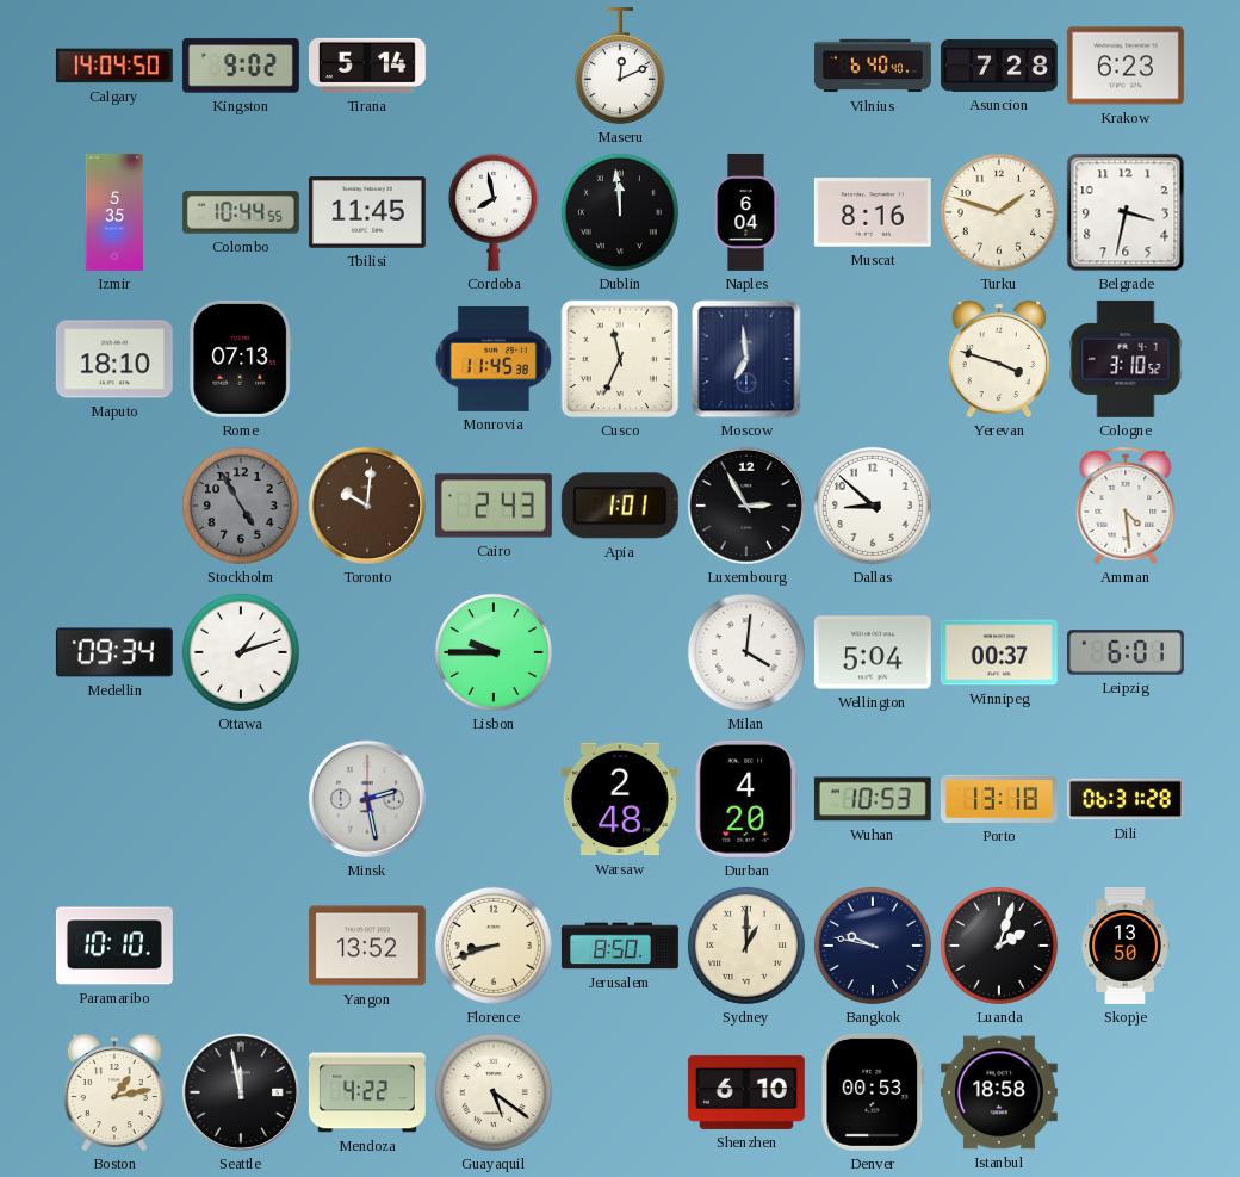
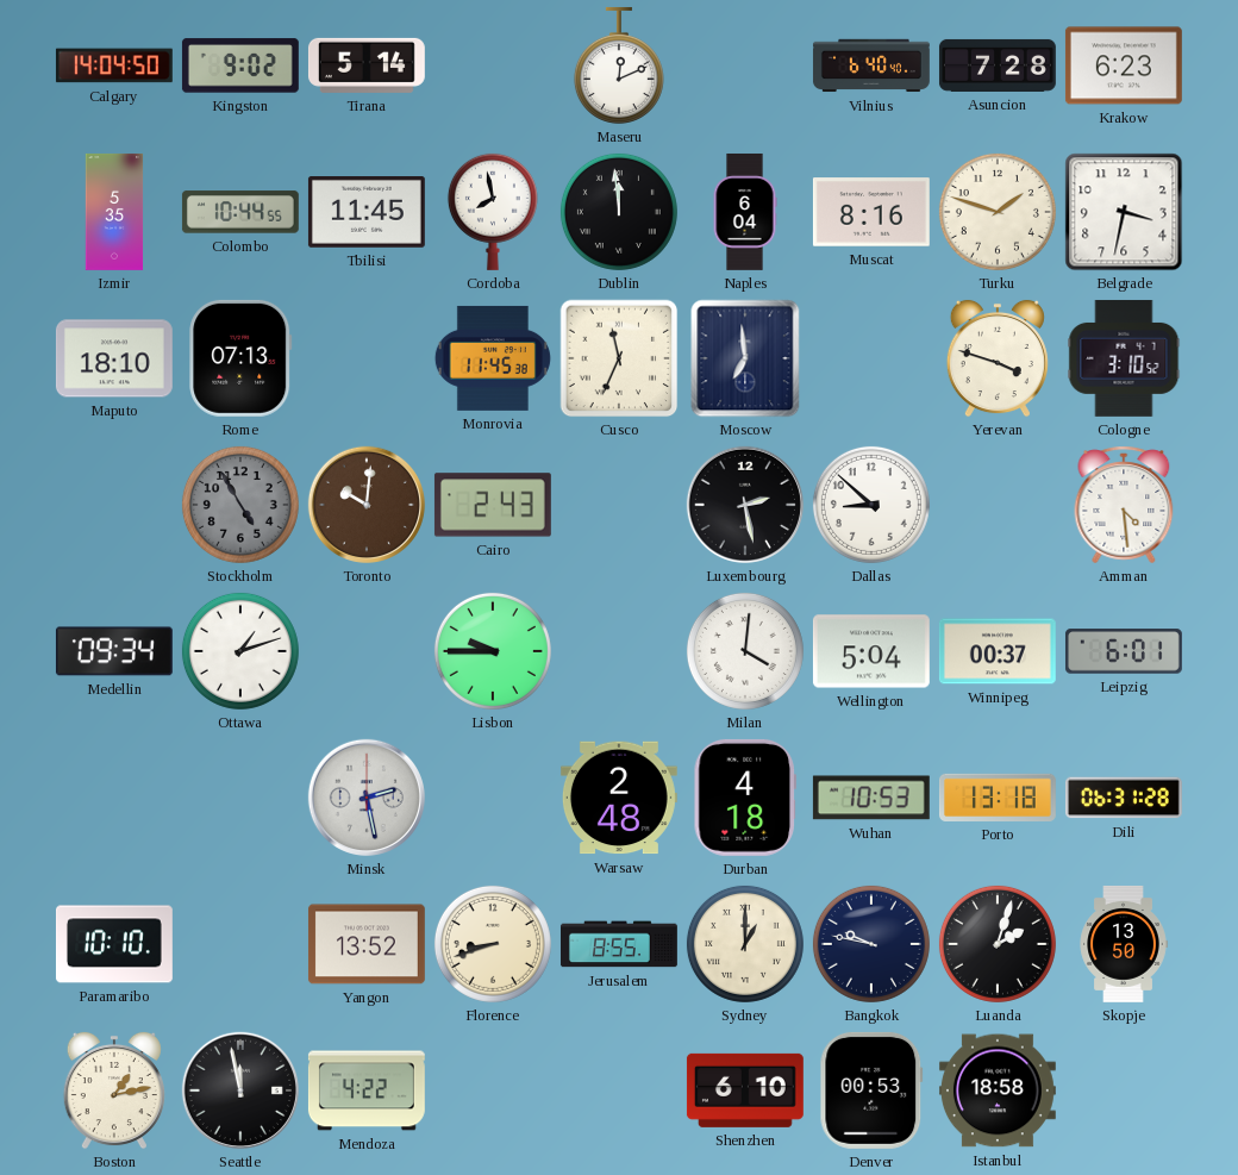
Apia: 1:01 -> none (620, 506)
Luxembourg: 2:55 -> 2:28 (745, 505)
Durban: 4:20 -> 4:18 (744, 798)
Jerusalem: 8:50 -> 8:55 (619, 944)
Guayaquil: 5:21 -> none (494, 1092)
